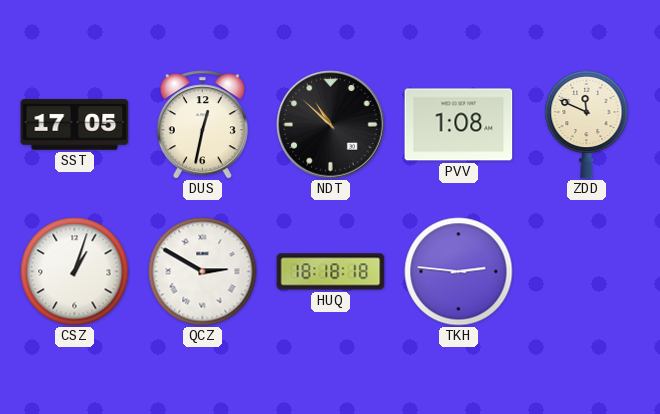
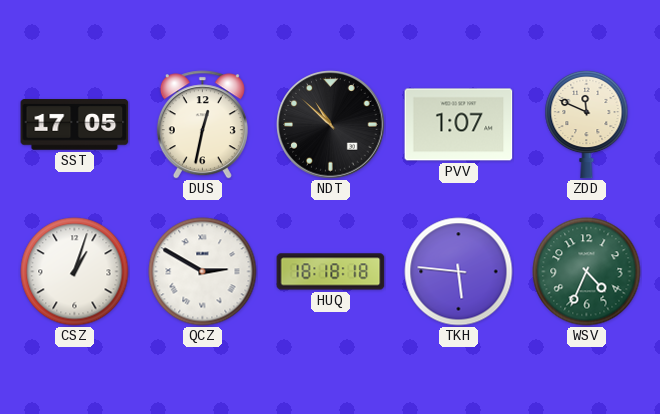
PVV: 1:08 -> 1:07 (459, 125)
TKH: 2:46 -> 5:46 (459, 272)
WSV: none -> 4:34 (587, 272)
